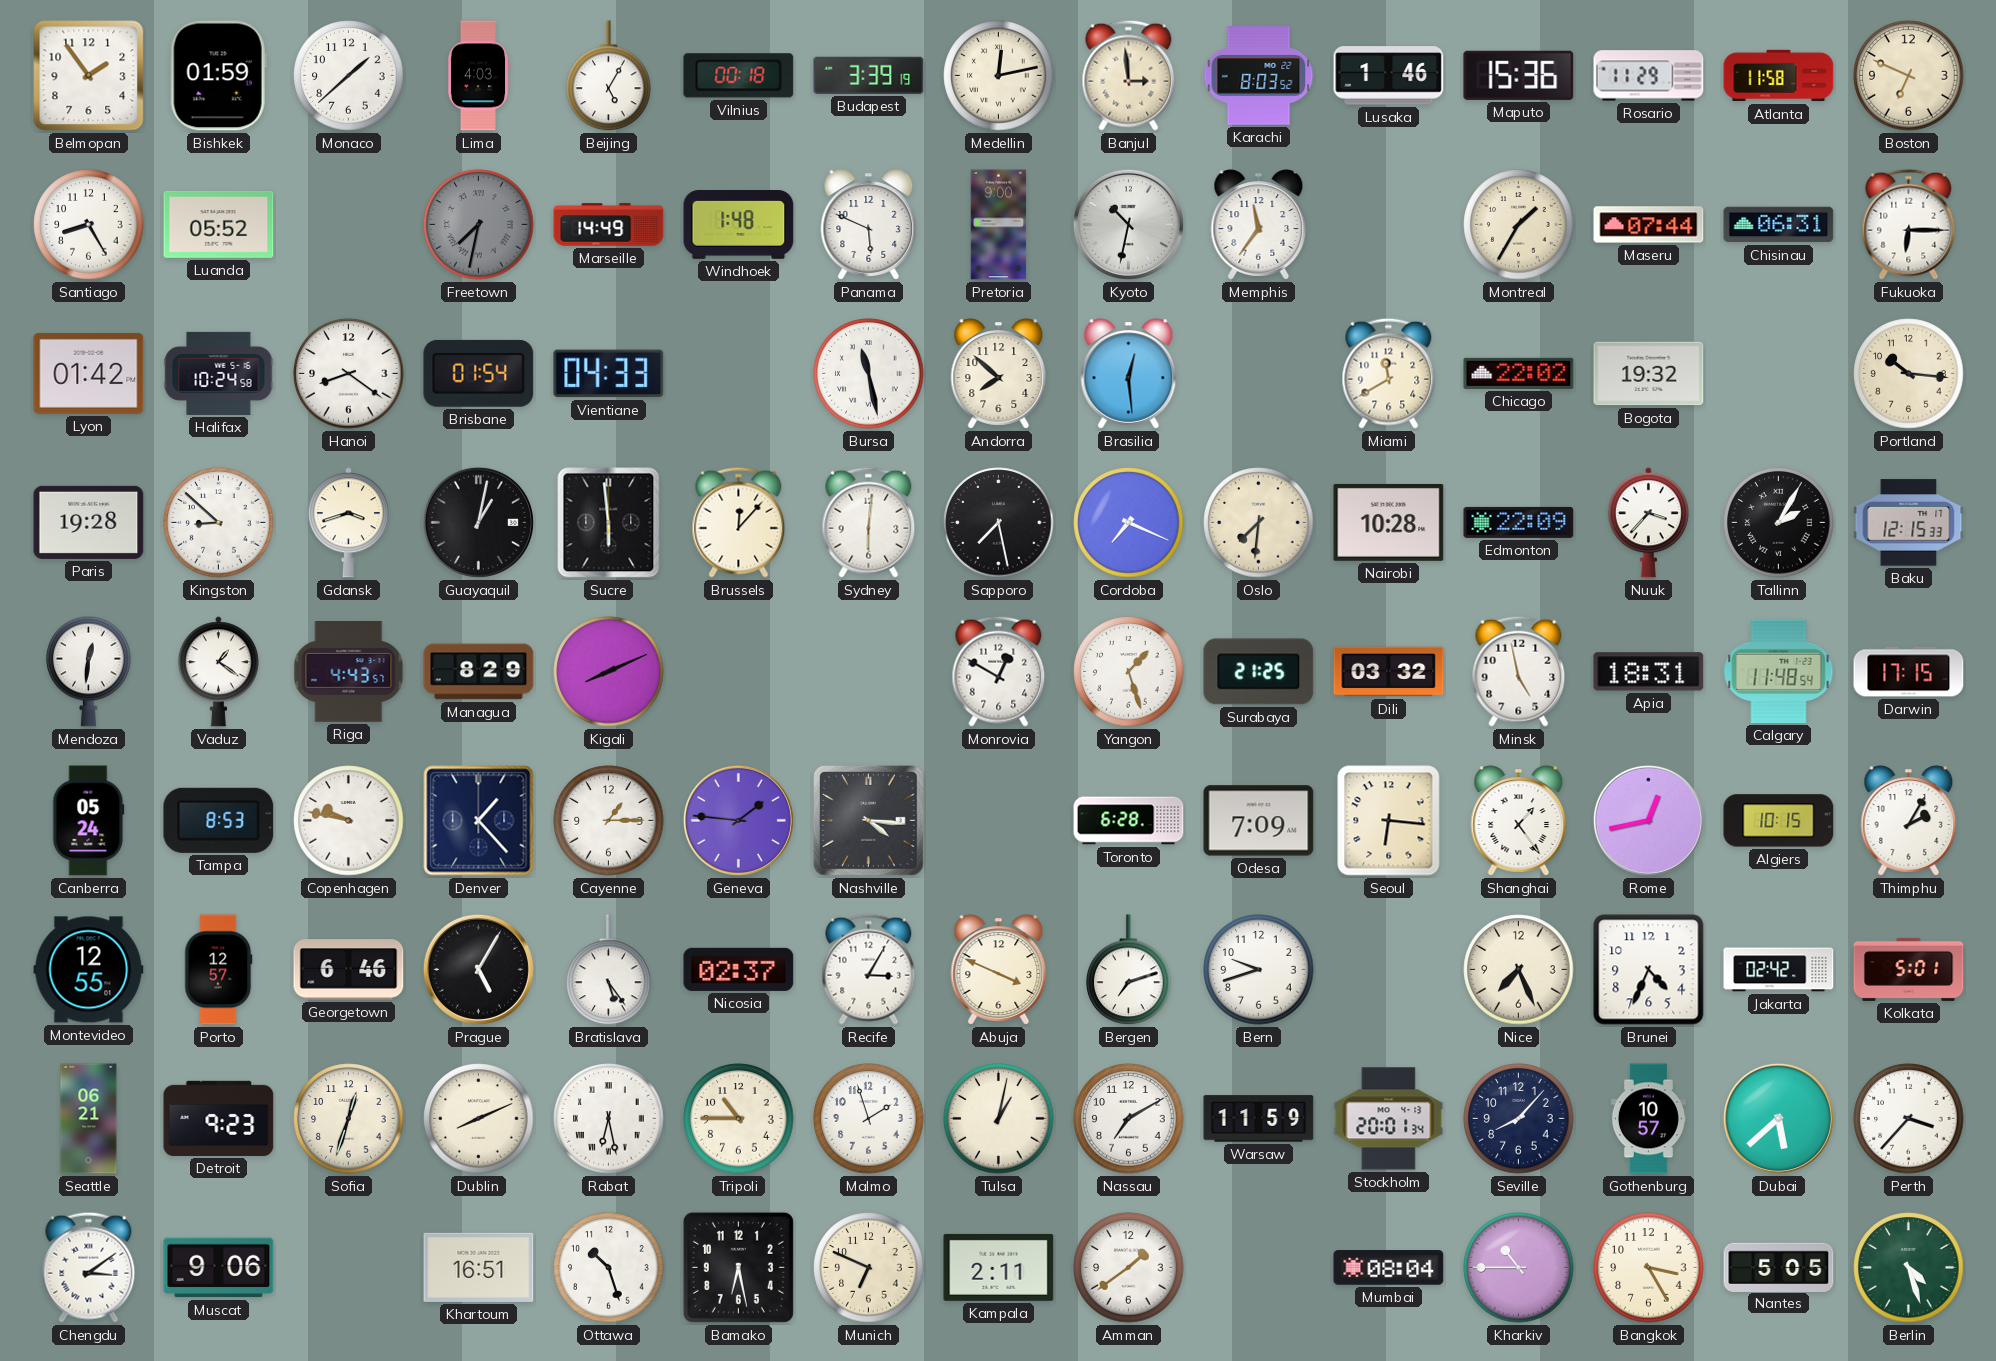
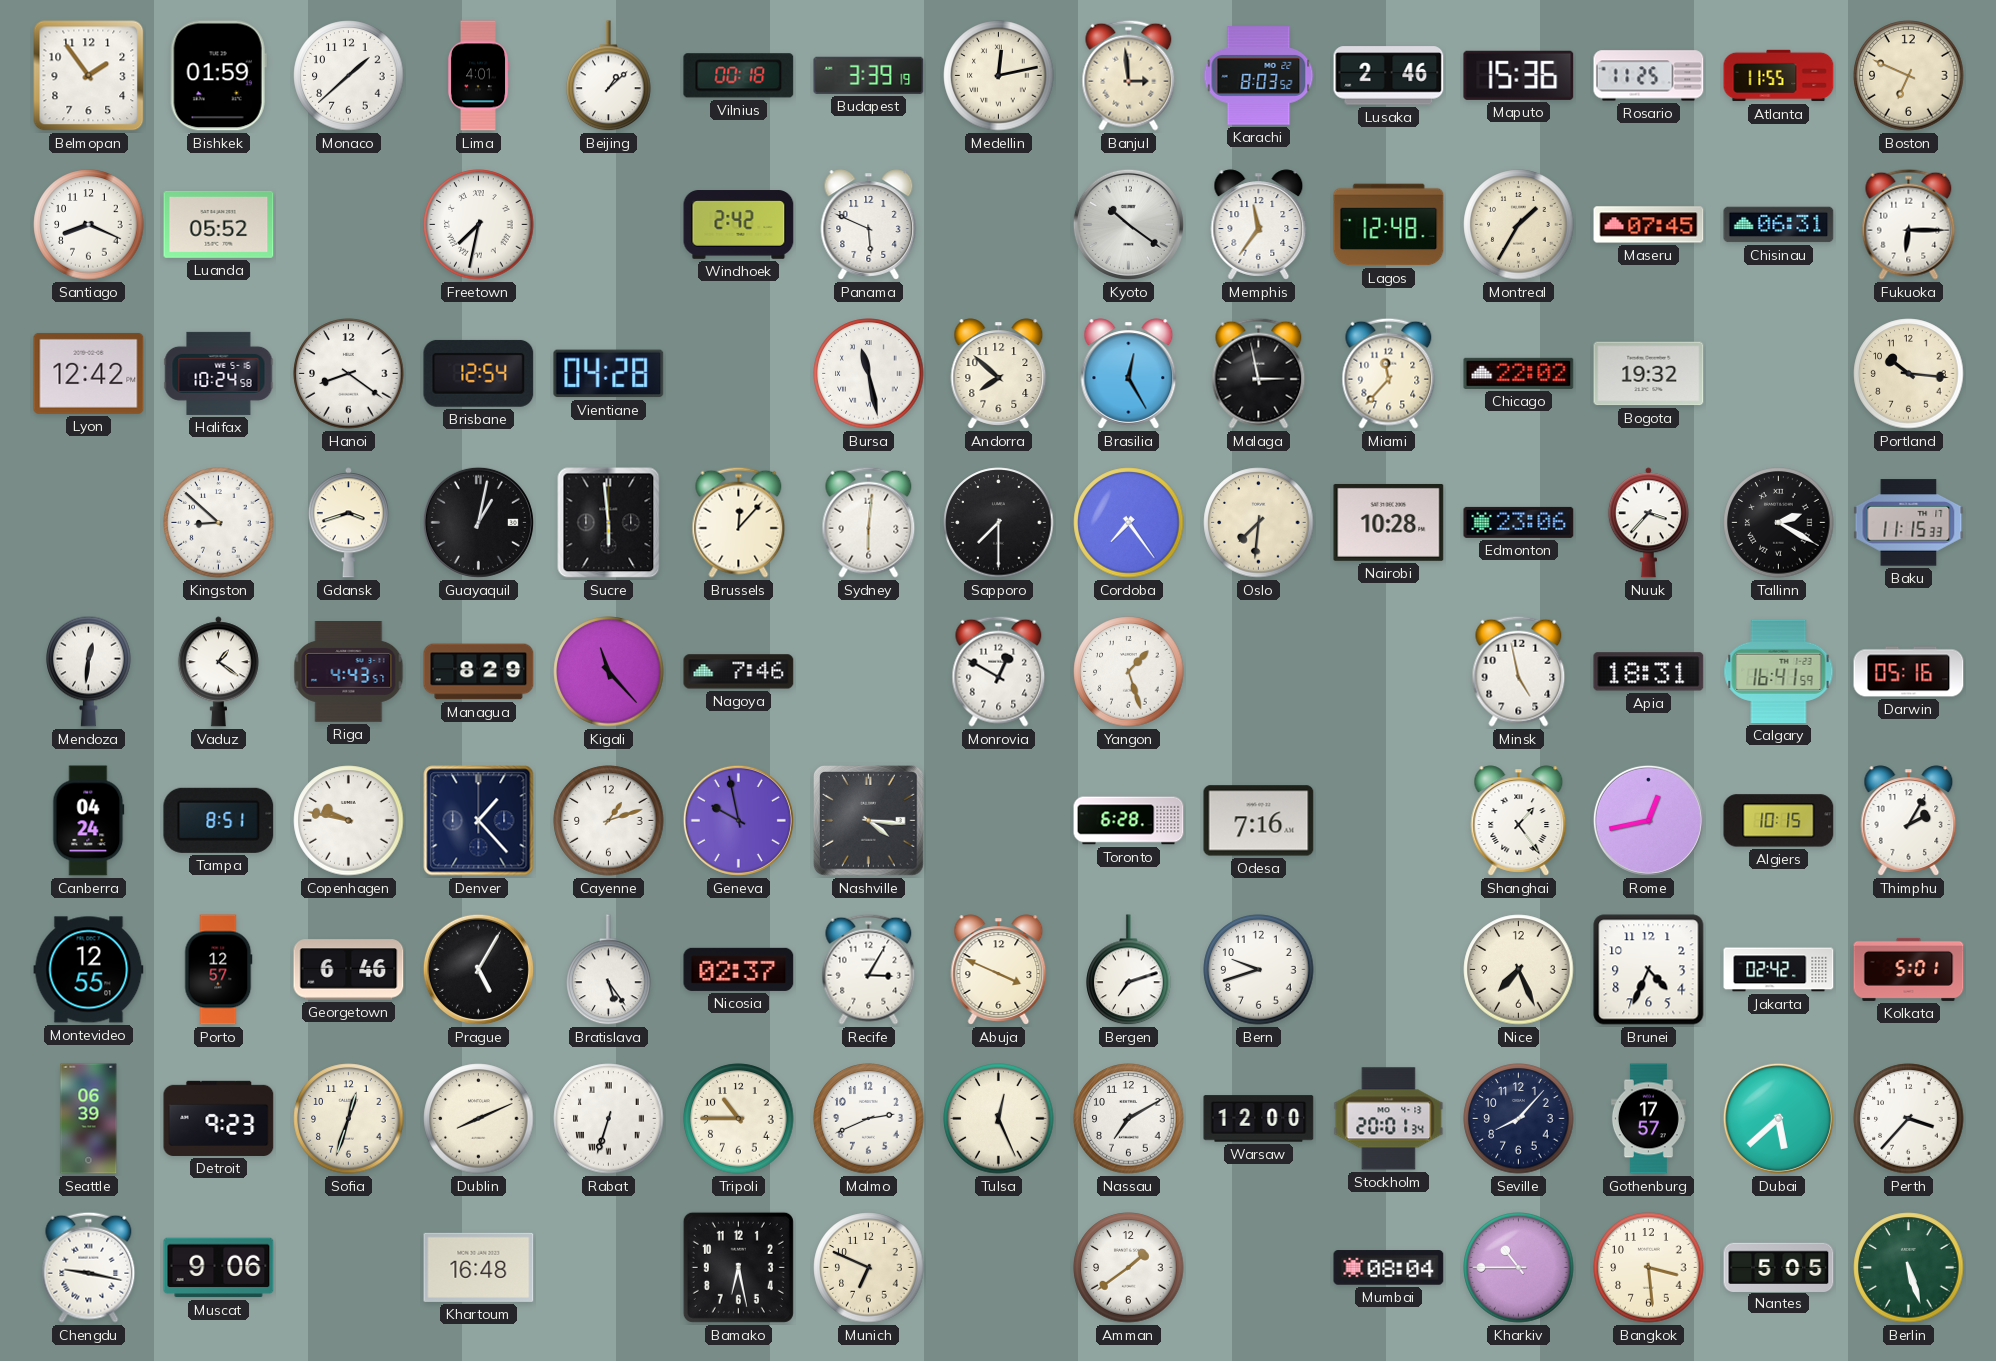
Lima: 4:03 -> 4:01 (478, 76)
Beijing: 5:05 -> 1:08 (609, 76)
Lusaka: 1:46 -> 2:46 (1389, 76)
Rosario: 11:29 -> 11:25 (1649, 76)
Atlanta: 11:58 -> 11:55 (1779, 76)
Santiago: 8:25 -> 8:19 (89, 225)
Freetown dial: grey -> white (479, 225)
Marseille: 14:49 -> none (609, 225)
Windhoek: 1:48 -> 2:42 (739, 225)
Pretoria: 9:00 -> none (999, 225)
Kyoto: 10:32 -> 10:21 (1128, 224)
Lagos: none -> 12:48 (1389, 225)
Maseru: 07:44 -> 07:45 (1649, 225)
Lyon: 01:42 -> 12:42 (89, 373)
Brisbane: 01:54 -> 12:54 (479, 373)
Vientiane: 04:33 -> 04:28 (609, 374)
Brasilia: 12:29 -> 12:25 (1129, 374)
Malaga: none -> 2:58 (1259, 373)
Miami: 11:40 -> 11:37 (1389, 373)
Paris: 19:28 -> none (89, 522)
Sapporo: 7:28 -> 7:30 (999, 523)
Cordoba: 7:19 -> 7:24 (1129, 523)
Edmonton: 22:09 -> 23:06 (1519, 522)
Tallinn: 2:05 -> 2:20 (1779, 523)
Baku: 12:15 -> 11:15 (1909, 523)
Kigali: 8:11 -> 11:23 (609, 672)
Nagoya: none -> 7:46 (739, 672)
Surabaya: 21:25 -> none (1259, 672)
Dili: 03:32 -> none (1389, 672)
Calgary: 11:48 -> 16:41 (1779, 671)
Darwin: 17:15 -> 05:16 (1909, 672)
Canberra: 05:24 -> 04:24 (89, 821)
Tampa: 8:53 -> 8:51 (219, 820)
Cayenne: 1:15 -> 1:12 (609, 821)
Geneva: 1:46 -> 9:58 (738, 820)
Odesa: 7:09 -> 7:16 (1259, 821)
Seoul: 6:16 -> none (1389, 821)
Seattle: 06:21 -> 06:39 (89, 1119)
Rabat: 6:28 -> 6:33 (609, 1119)
Malmo: 1:57 -> 2:41 (869, 1119)
Tulsa: 1:02 -> 12:26 (999, 1119)
Warsaw: 11:59 -> 12:00 (1259, 1119)
Gothenburg: 10:57 -> 17:57 (1648, 1119)
Chengdu: 3:09 -> 9:17 (89, 1267)
Khartoum: 16:51 -> 16:48 (479, 1267)
Ottawa: 10:27 -> none (609, 1268)
Kampala: 2:11 -> none (999, 1267)
Bangkok: 3:25 -> 3:29 (1649, 1268)
Berlin: 4:27 -> 5:27 (1909, 1268)
